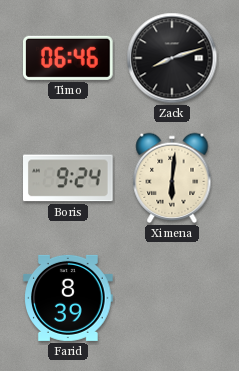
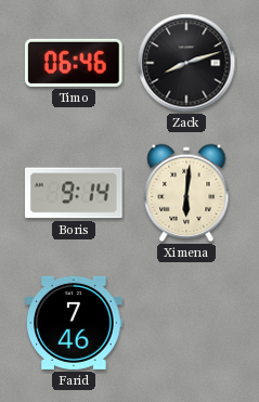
Boris: 9:24 -> 9:14 (75, 193)
Farid: 8:39 -> 7:46 (74, 323)
